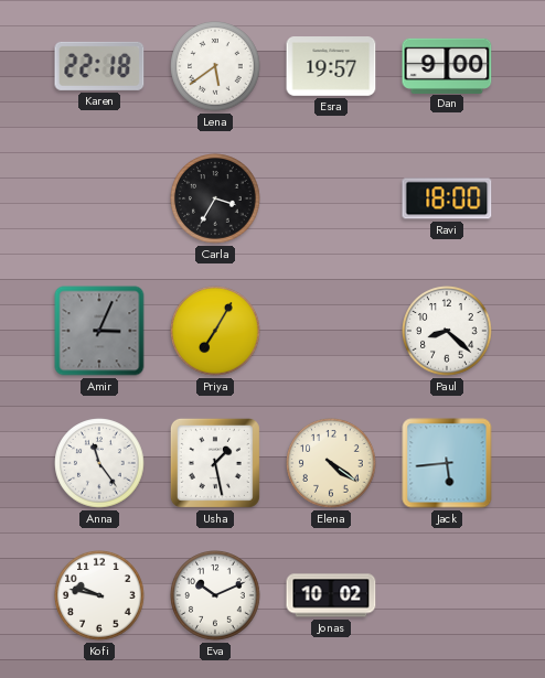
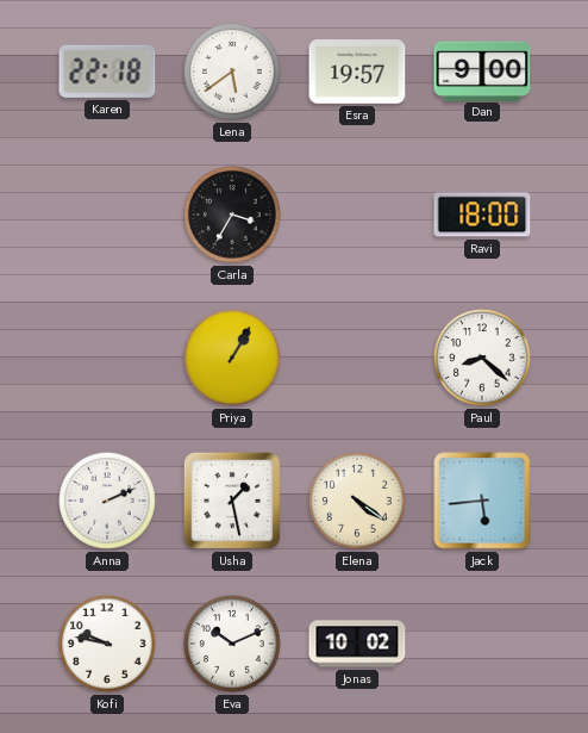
Amir: 3:04 -> none (99, 331)
Priya: 7:05 -> 1:05 (232, 358)
Anna: 11:24 -> 2:11 (107, 501)
